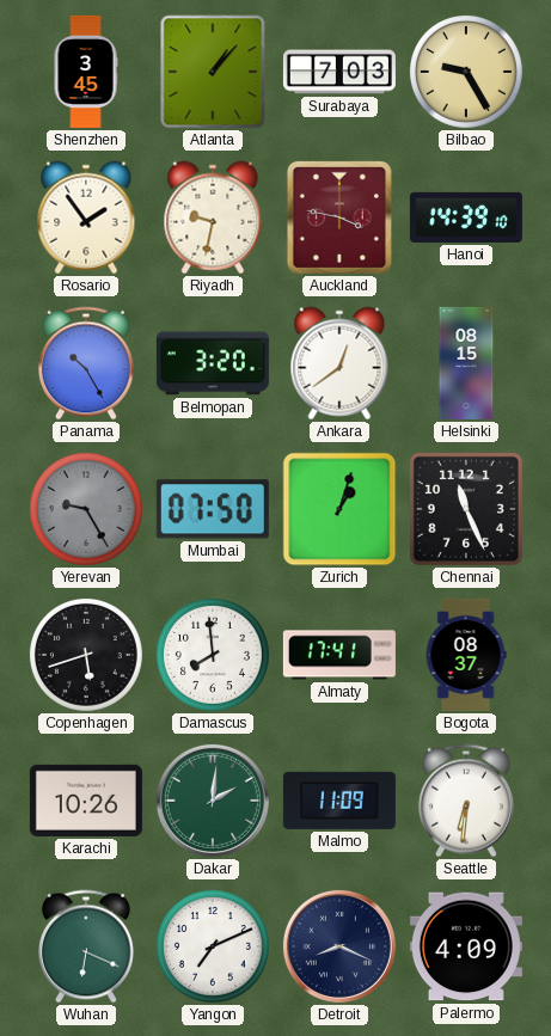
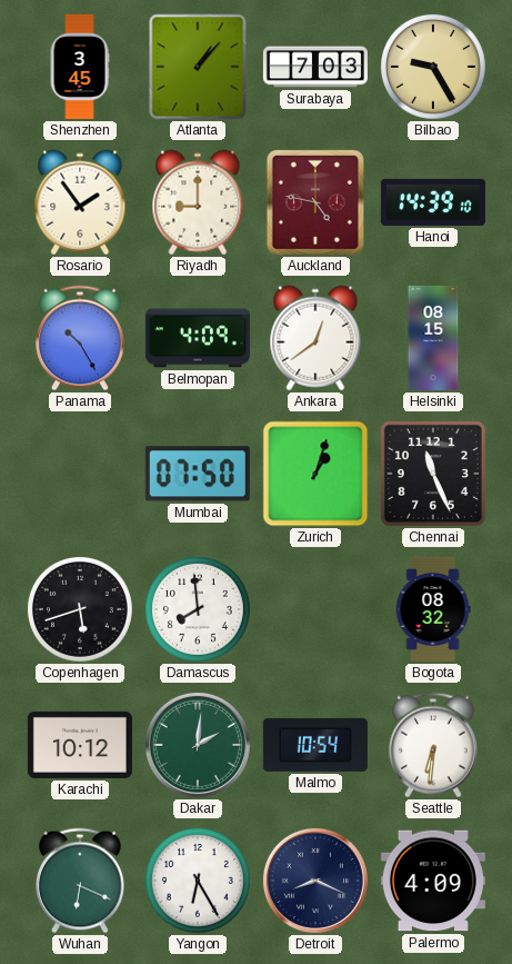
Riyadh: 9:32 -> 9:00 (198, 202)
Auckland: 3:47 -> 4:47 (315, 202)
Belmopan: 3:20 -> 4:09 (198, 338)
Yerevan: 9:25 -> none (86, 509)
Almaty: 17:41 -> none (339, 655)
Bogota: 08:37 -> 08:32 (433, 609)
Karachi: 10:26 -> 10:12 (80, 745)
Malmo: 11:09 -> 10:54 (315, 745)
Yangon: 7:11 -> 6:25 (198, 881)
